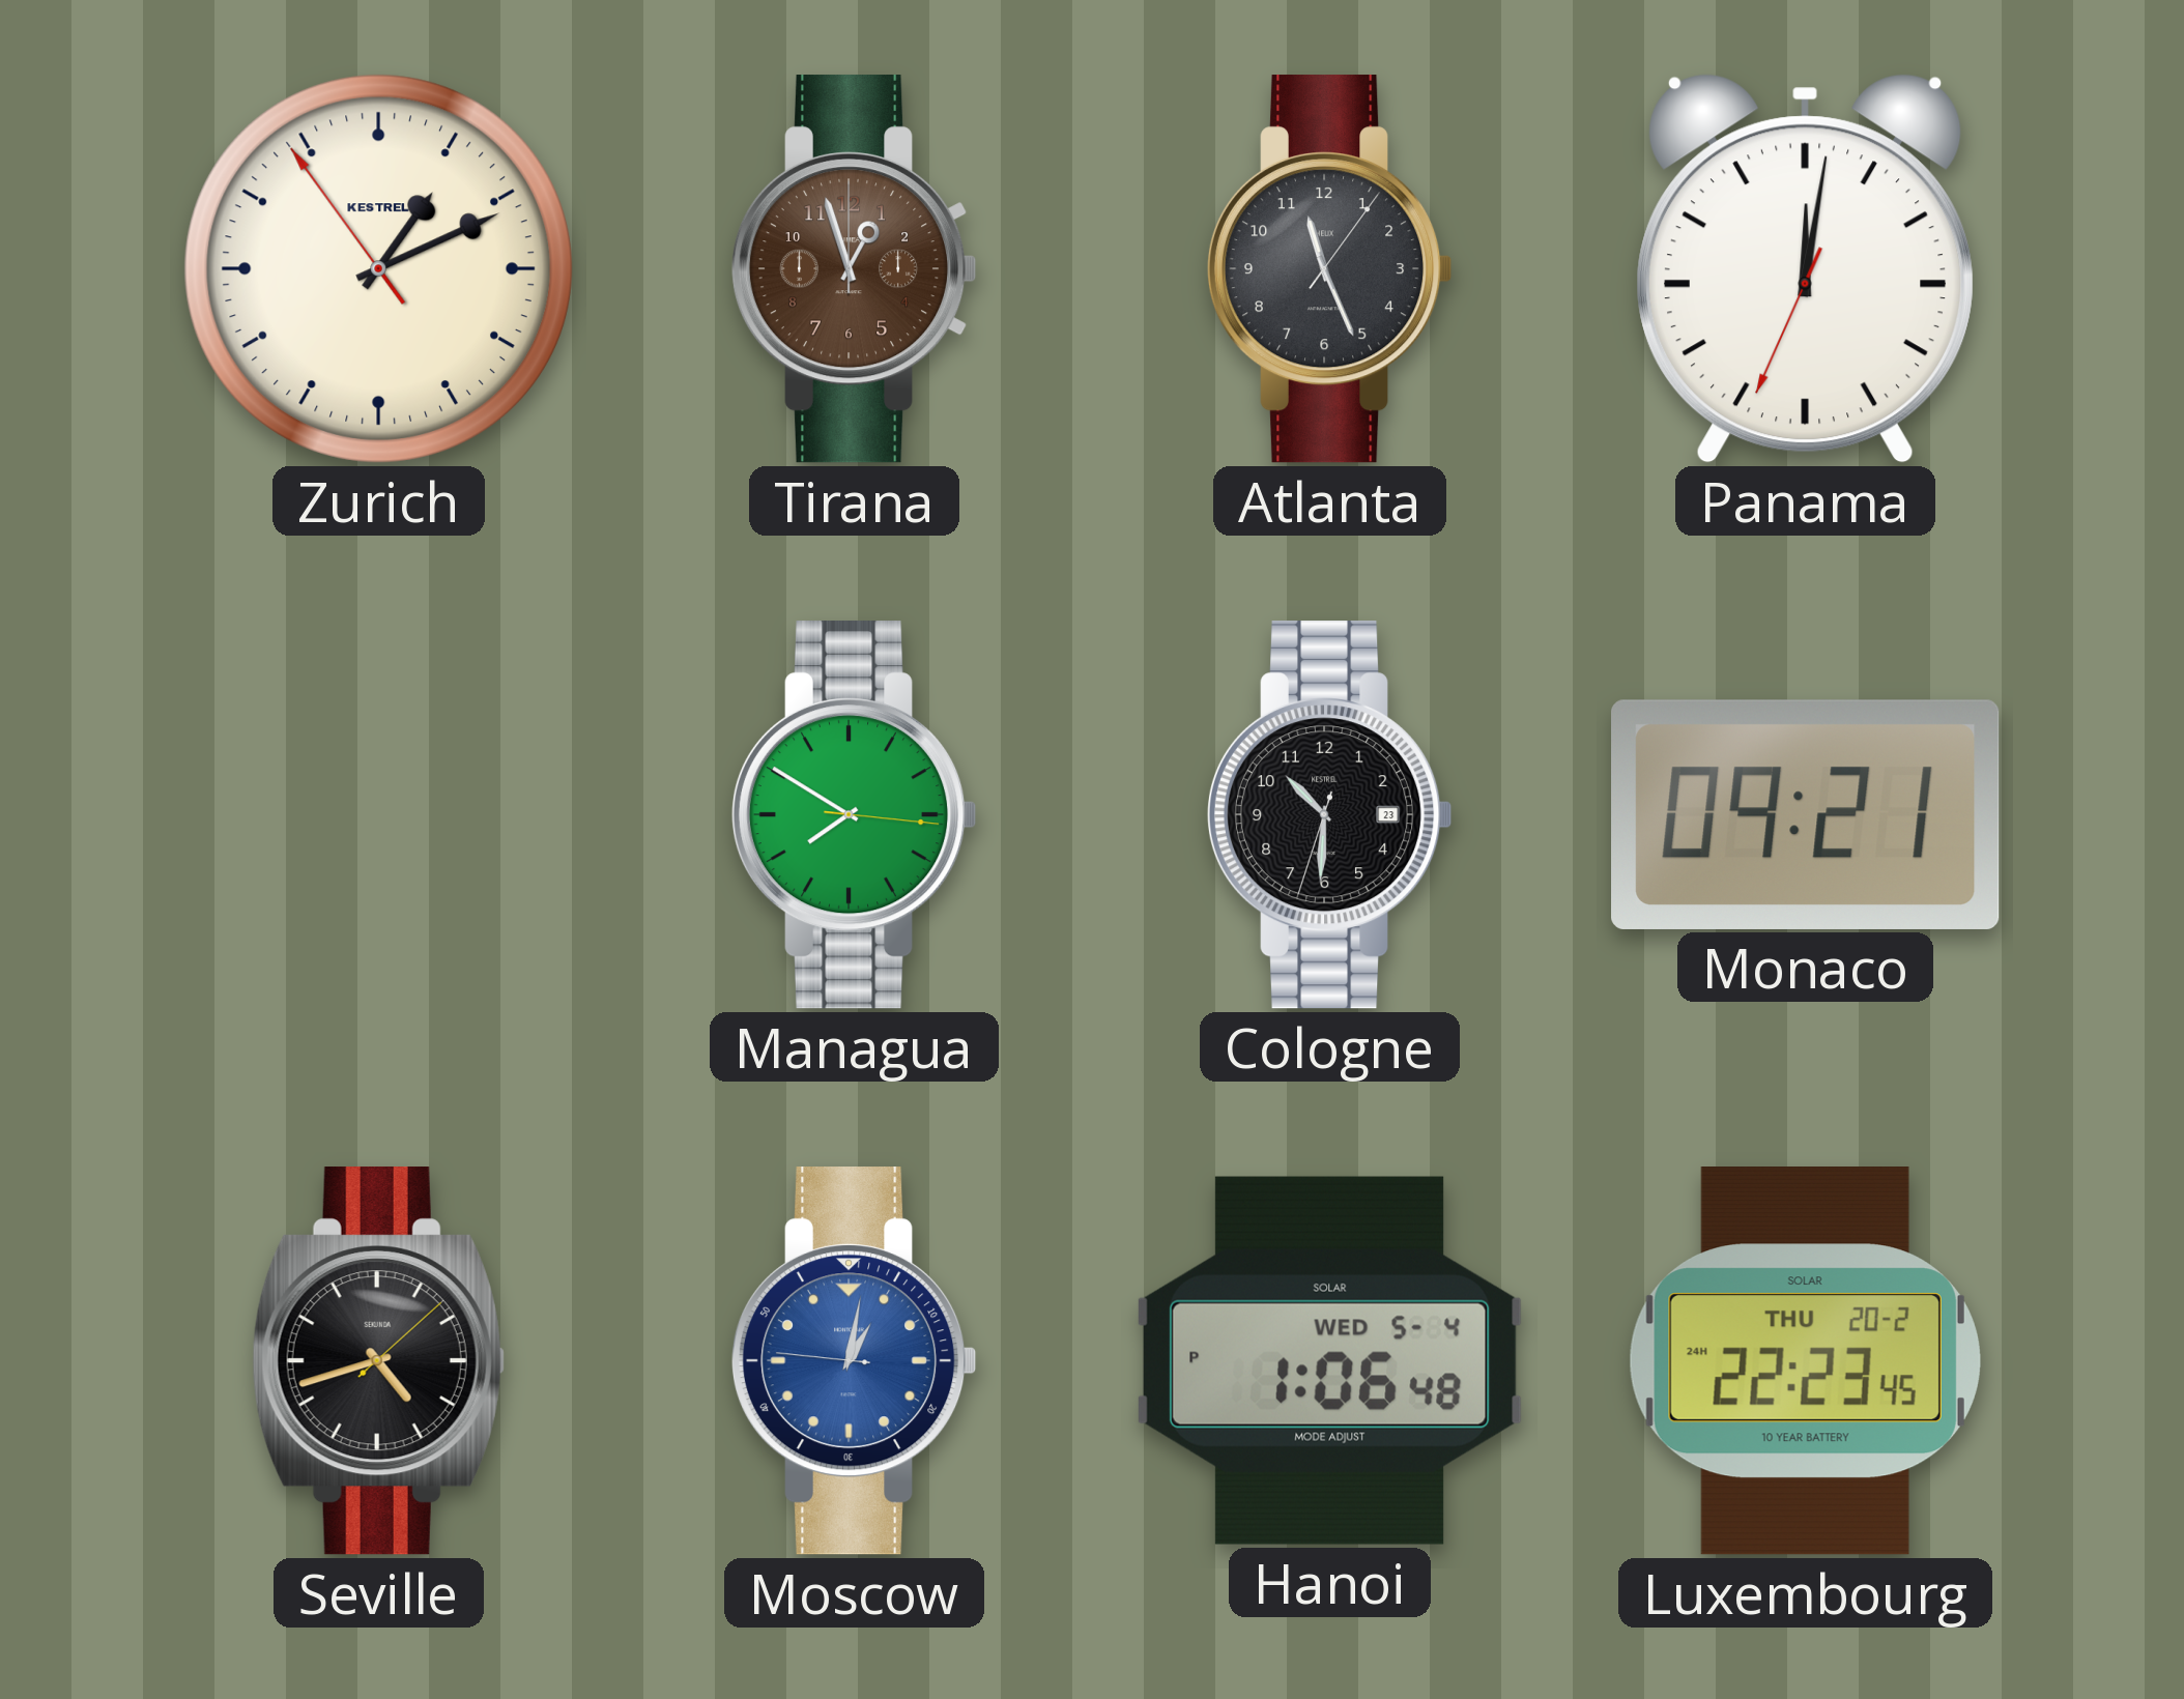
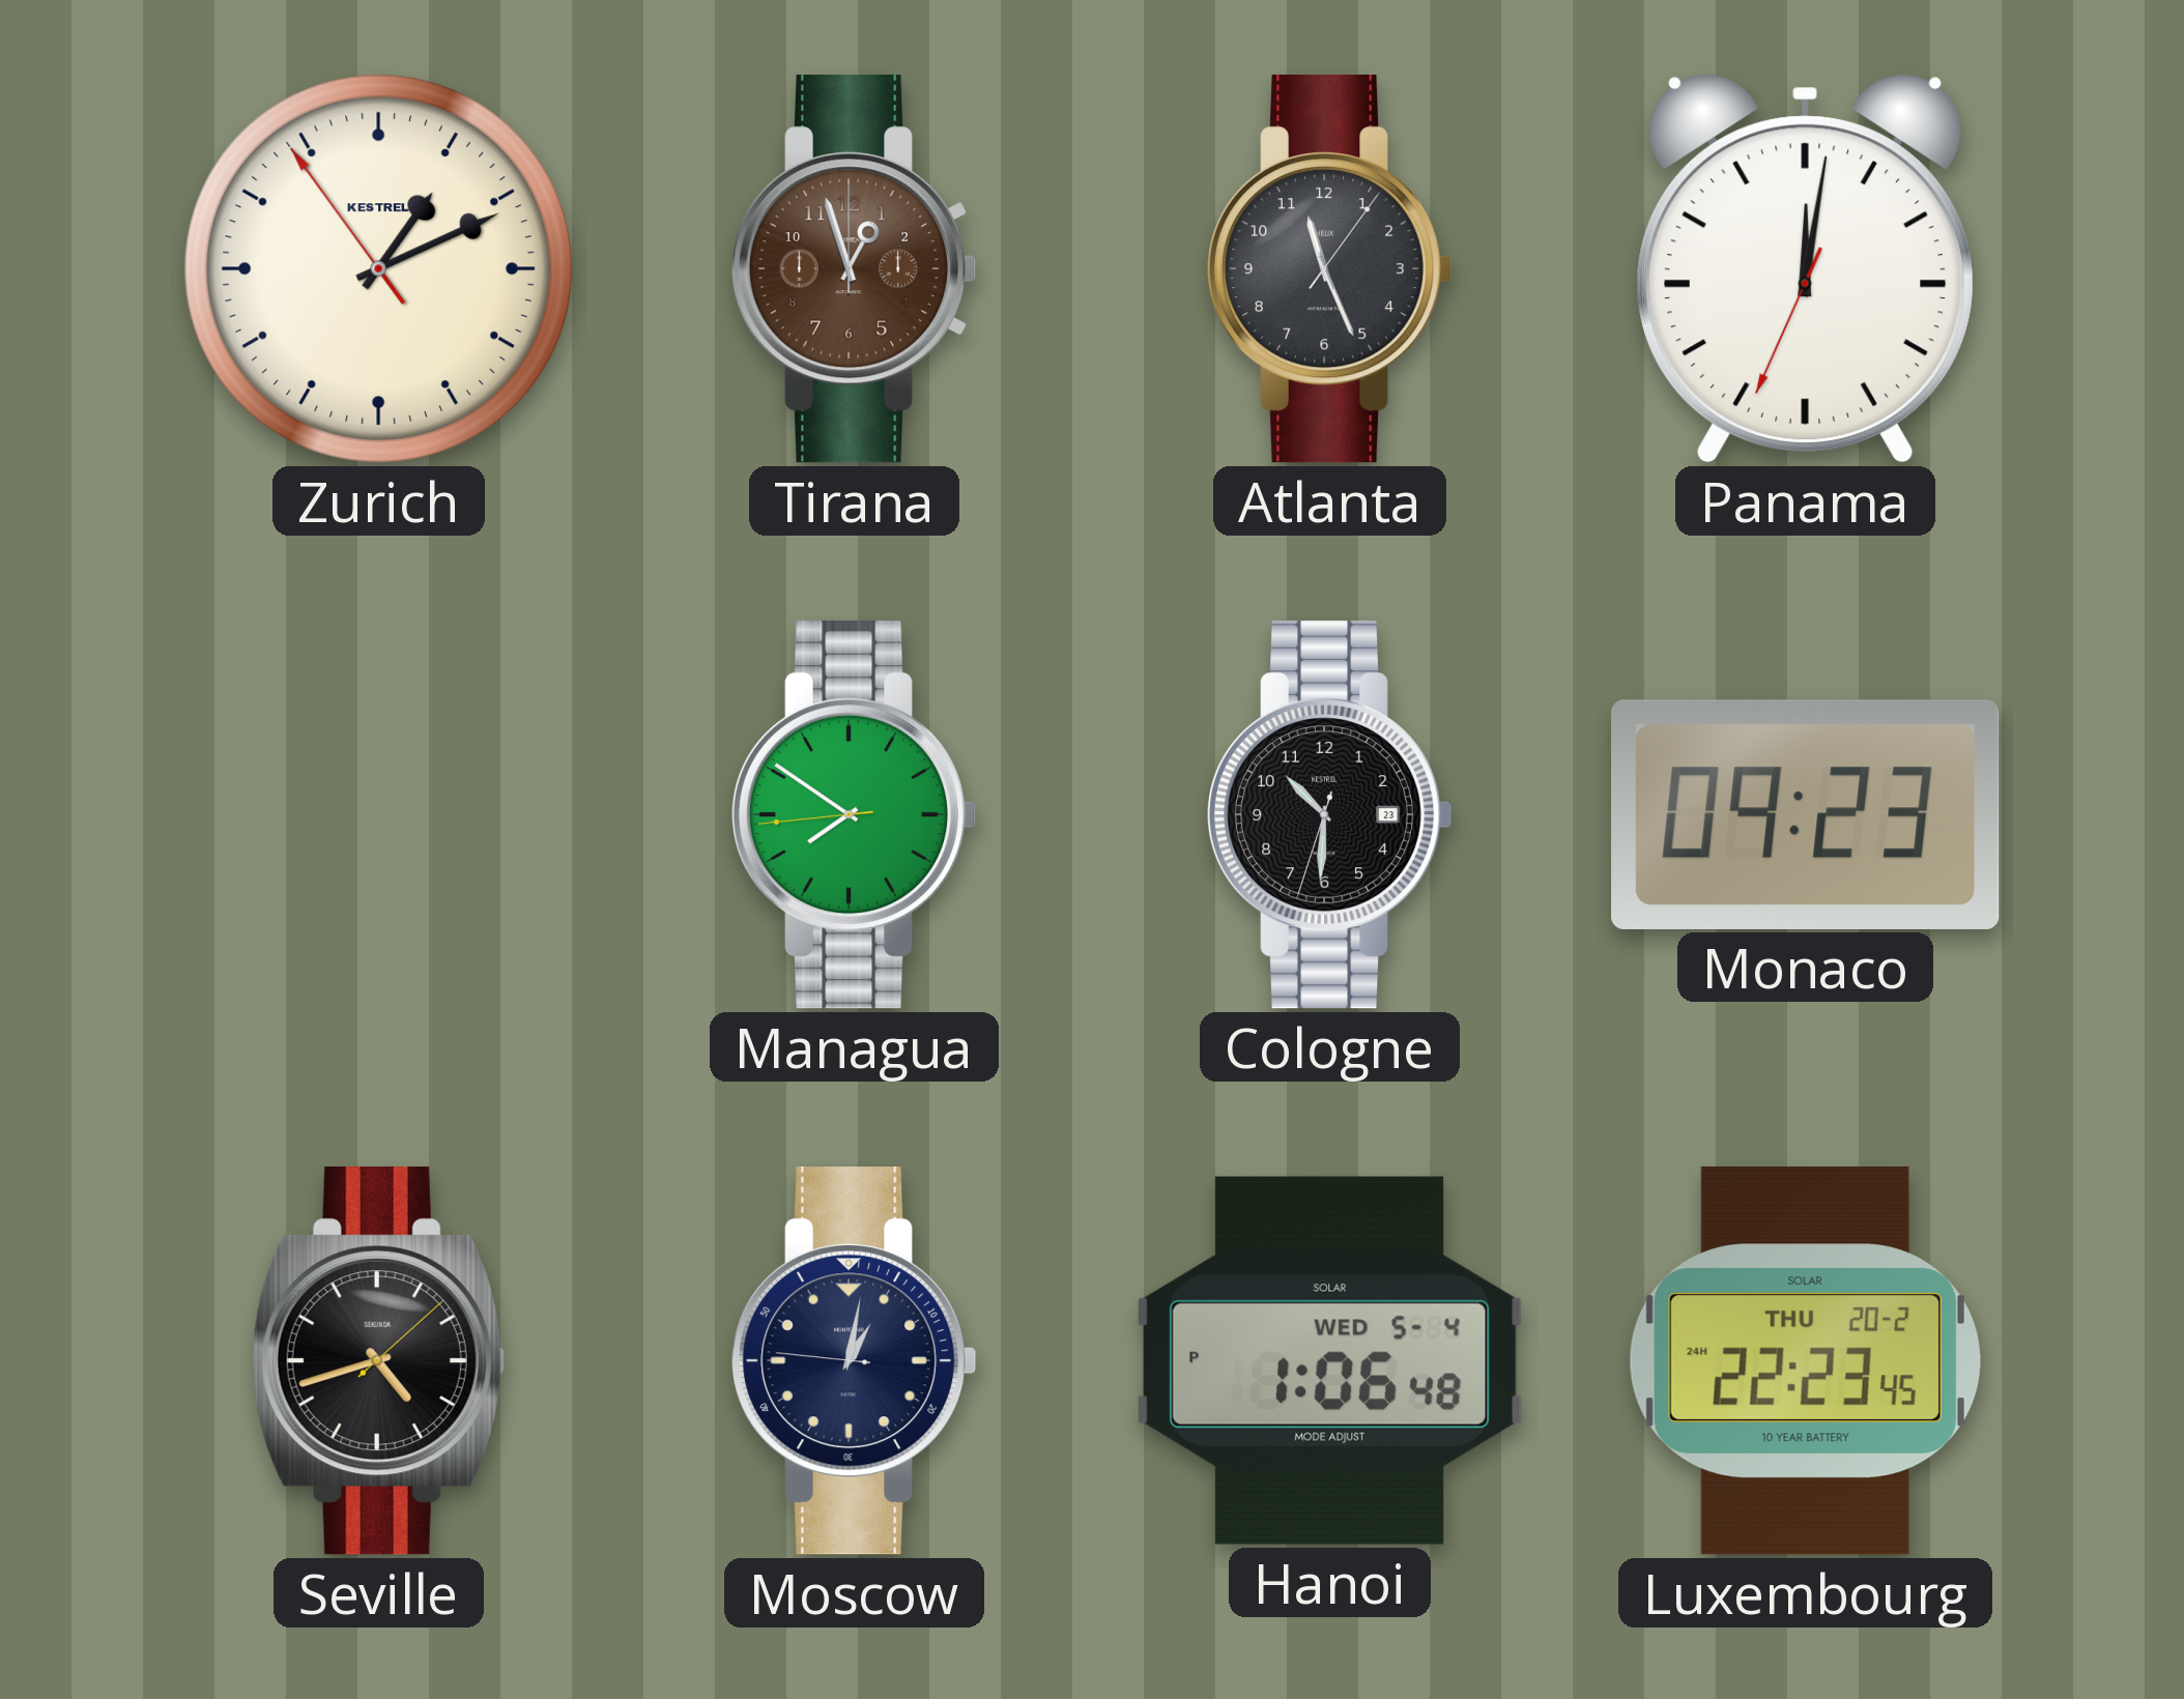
Managua: 7:50:16 -> 7:50:44 (854, 815)
Monaco: 09:21 -> 09:23 (1806, 814)
Moscow dial: blue -> navy (854, 1361)
